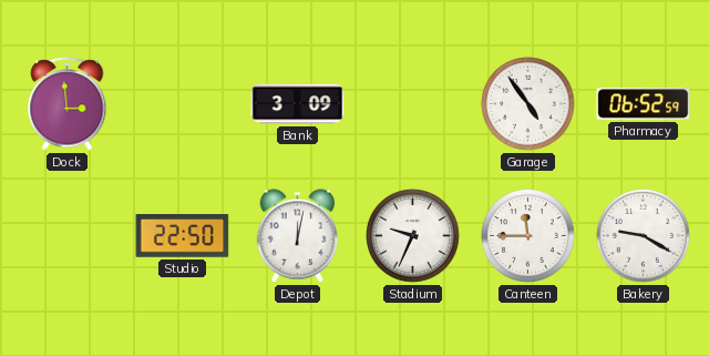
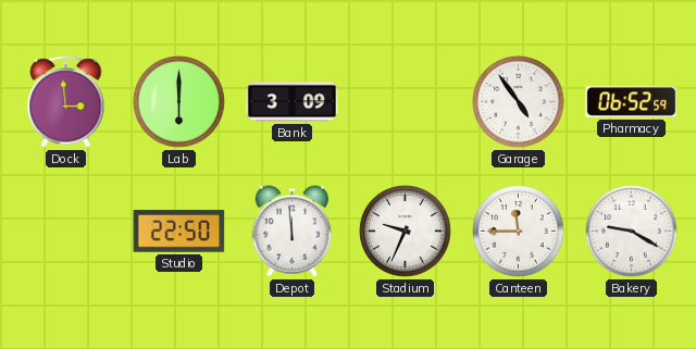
Lab: none -> 6:00 (179, 102)
Depot: 12:02 -> 11:59 (293, 232)
